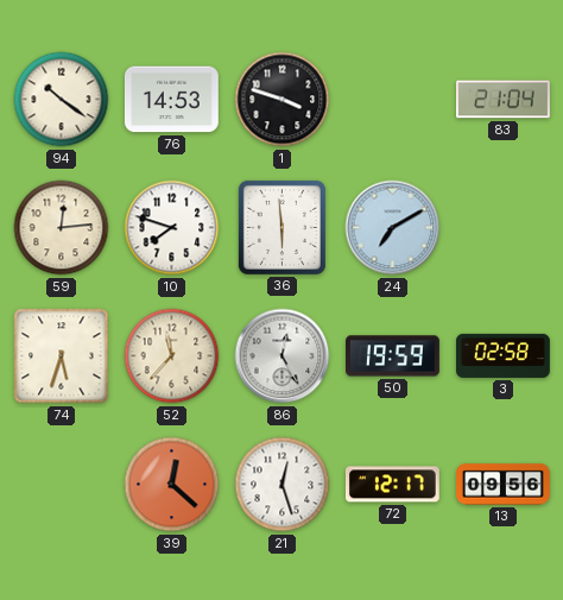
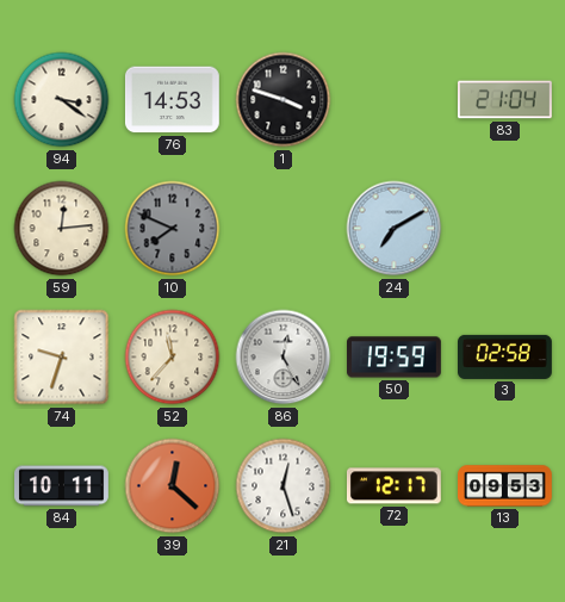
94: 10:21 -> 3:21 (62, 100)
10: 7:48 -> 7:49 (173, 229)
10 dial: white -> grey (173, 229)
36: 5:59 -> none (281, 227)
74: 5:33 -> 9:33 (62, 358)
84: none -> 10:11 (62, 486)
13: 09:56 -> 09:53 (505, 486)
